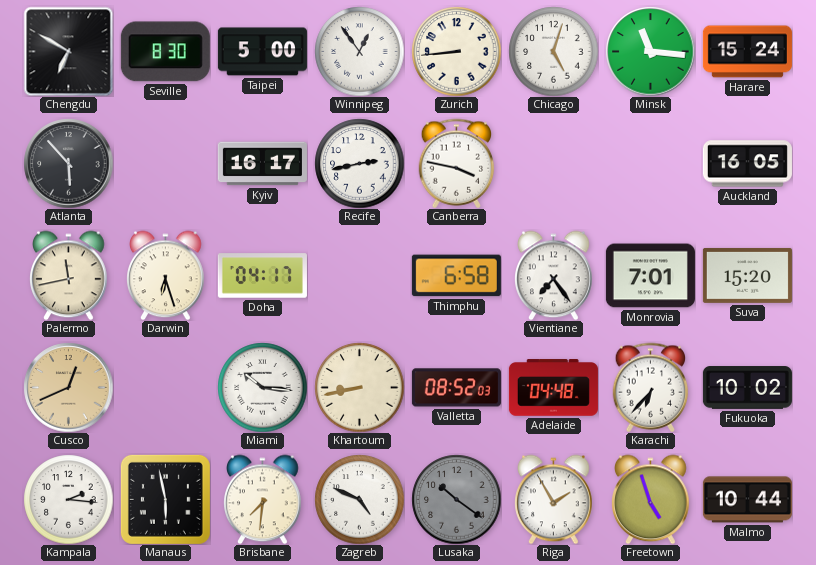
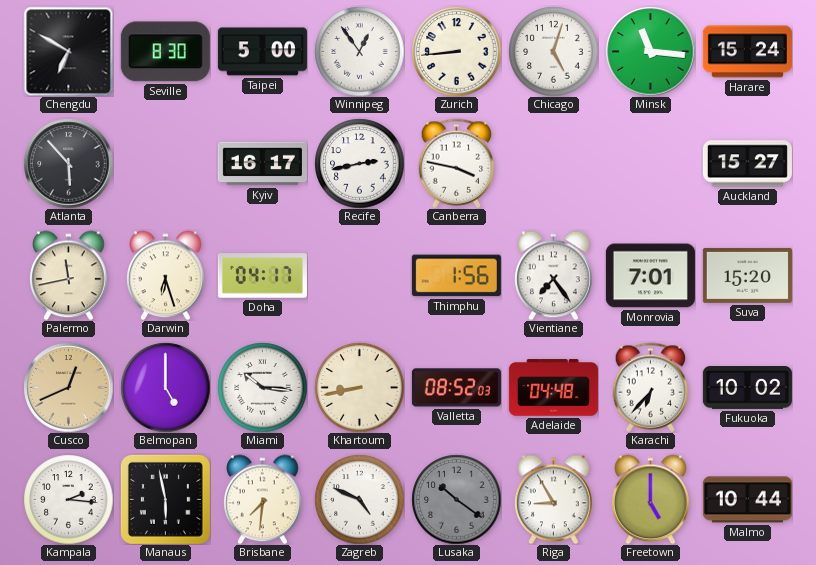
Auckland: 16:05 -> 15:27 (747, 164)
Thimphu: 6:58 -> 1:56 (456, 276)
Belmopan: none -> 5:00 (165, 387)
Riga: 1:55 -> 8:55 (554, 499)
Freetown: 4:57 -> 5:00 (651, 499)
